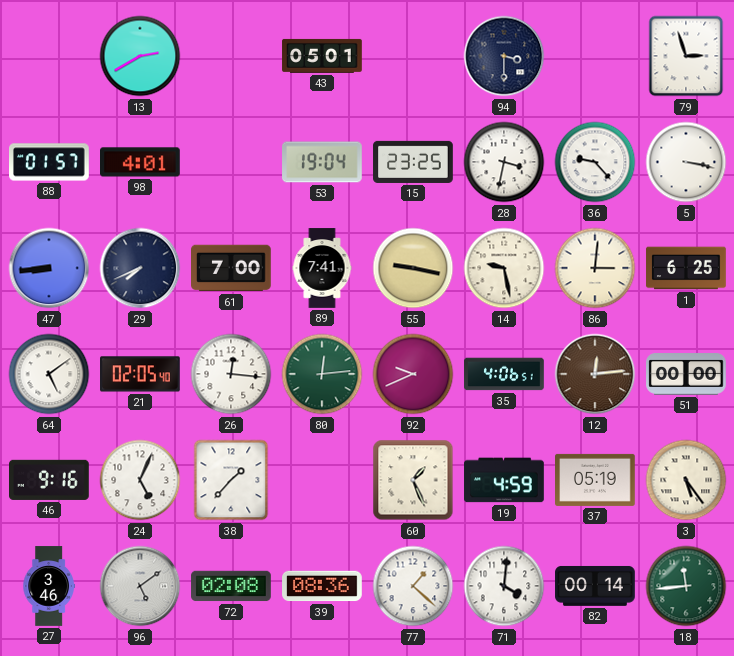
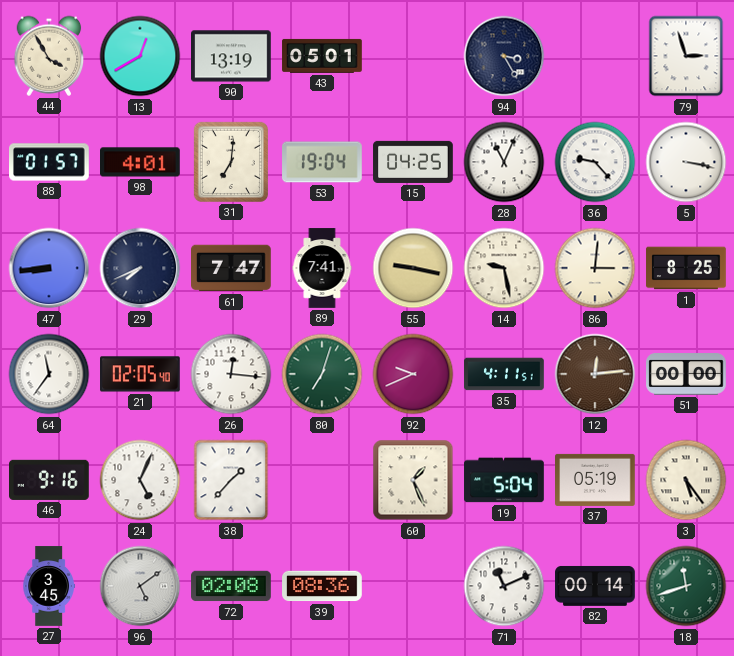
44: none -> 3:55 (49, 56)
13: 2:40 -> 12:40 (140, 56)
90: none -> 13:19 (232, 56)
94: 3:30 -> 3:25 (504, 56)
31: none -> 7:01 (231, 162)
15: 23:25 -> 04:25 (413, 162)
28: 3:32 -> 11:04 (504, 162)
61: 7:00 -> 7:47 (232, 268)
1: 6:25 -> 8:25 (686, 268)
64: 5:09 -> 11:36 (49, 374)
80: 12:14 -> 7:03 (322, 374)
35: 4:06 -> 4:11 (504, 374)
19: 4:59 -> 5:04 (504, 480)
27: 3:46 -> 3:45 (49, 586)
77: 1:22 -> none (413, 586)
71: 4:01 -> 11:11 (504, 586)
18: 11:44 -> 11:42 (686, 586)
